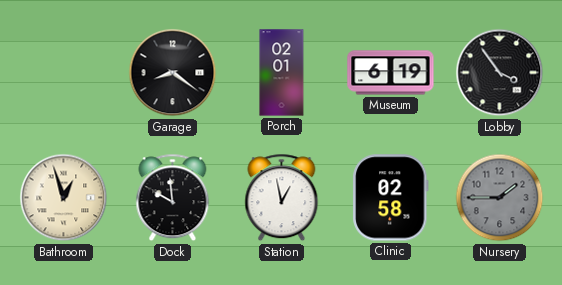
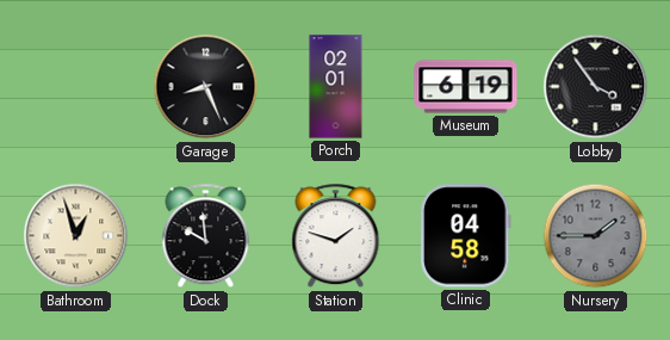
Garage: 8:21 -> 8:26 (206, 87)
Station: 12:58 -> 1:48 (336, 236)
Clinic: 02:58 -> 04:58 (466, 236)
